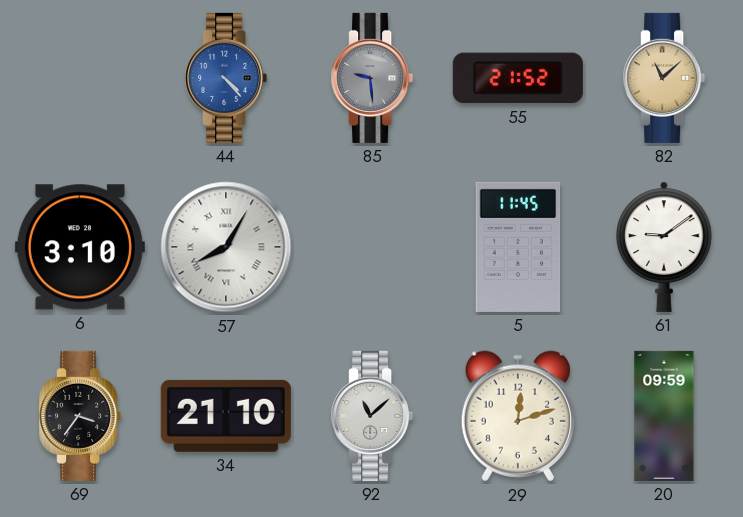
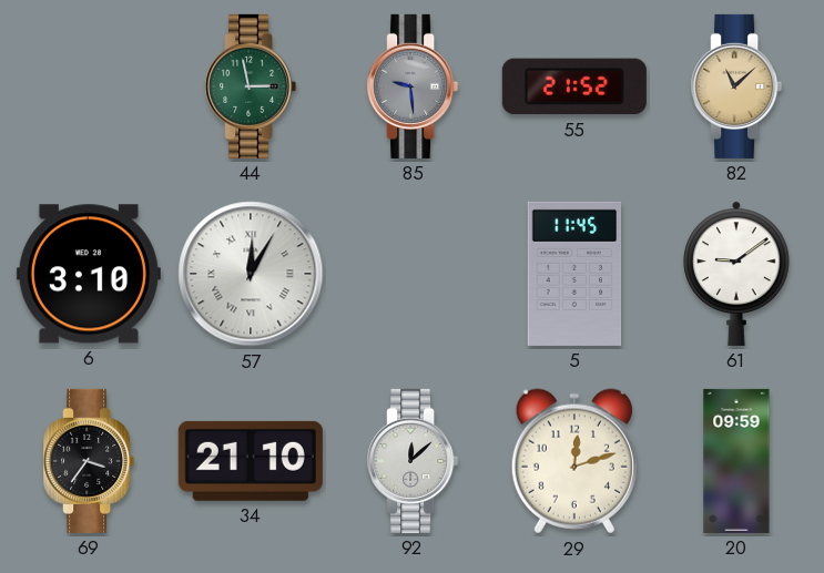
44: 4:23 -> 2:58 (251, 86)
44 dial: blue -> green (251, 86)
57: 8:05 -> 12:05 (251, 274)
92: 11:08 -> 12:08 (413, 461)
